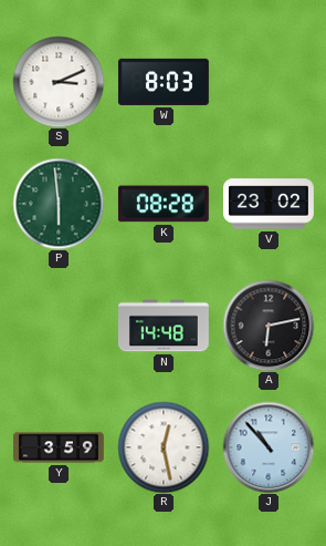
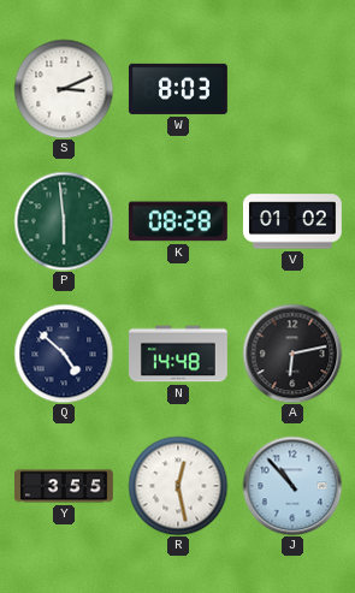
V: 23:02 -> 01:02 (292, 221)
Q: none -> 4:52 (64, 354)
Y: 3:59 -> 3:55 (65, 486)
